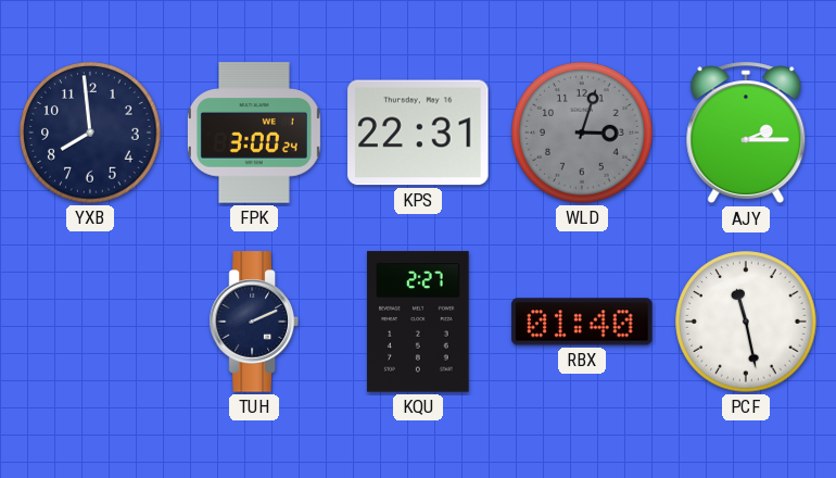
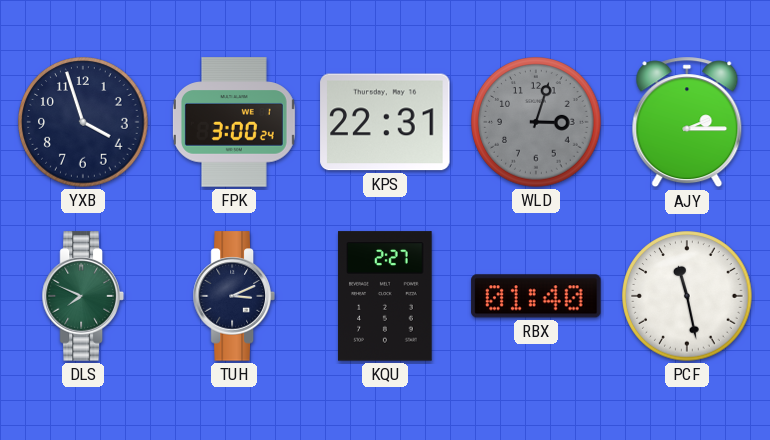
YXB: 7:59 -> 3:57 (83, 122)
DLS: none -> 7:49 (83, 296)
TUH: 2:11 -> 3:11 (234, 296)
